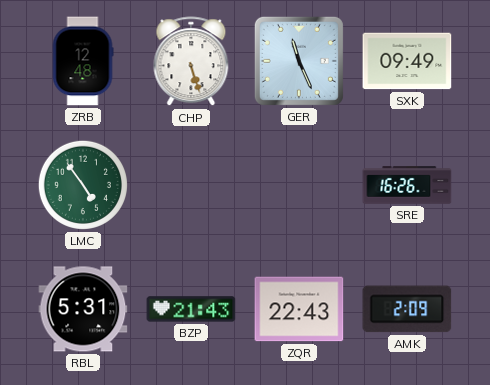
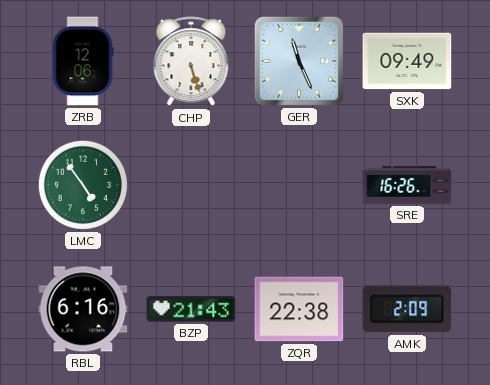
ZRB: 12:48 -> 12:06 (83, 61)
RBL: 5:31 -> 6:16 (83, 309)
ZQR: 22:43 -> 22:38 (299, 309)
